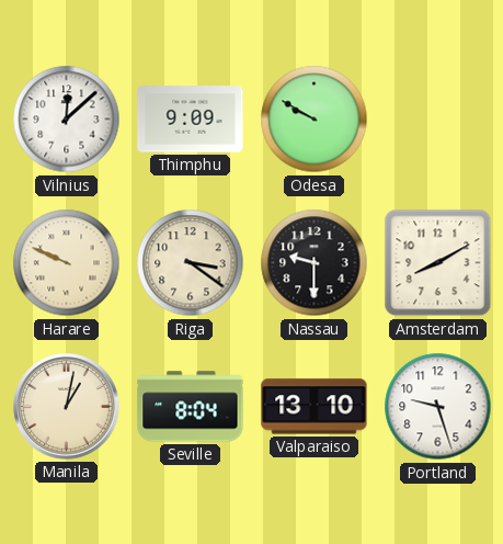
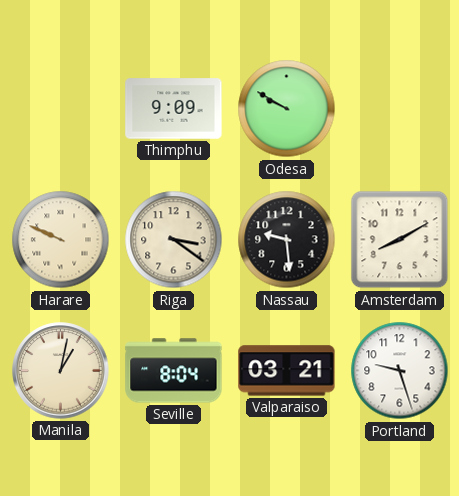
Vilnius: 12:08 -> none (67, 120)
Nassau: 9:30 -> 9:29 (287, 240)
Valparaiso: 13:10 -> 03:21 (287, 371)
